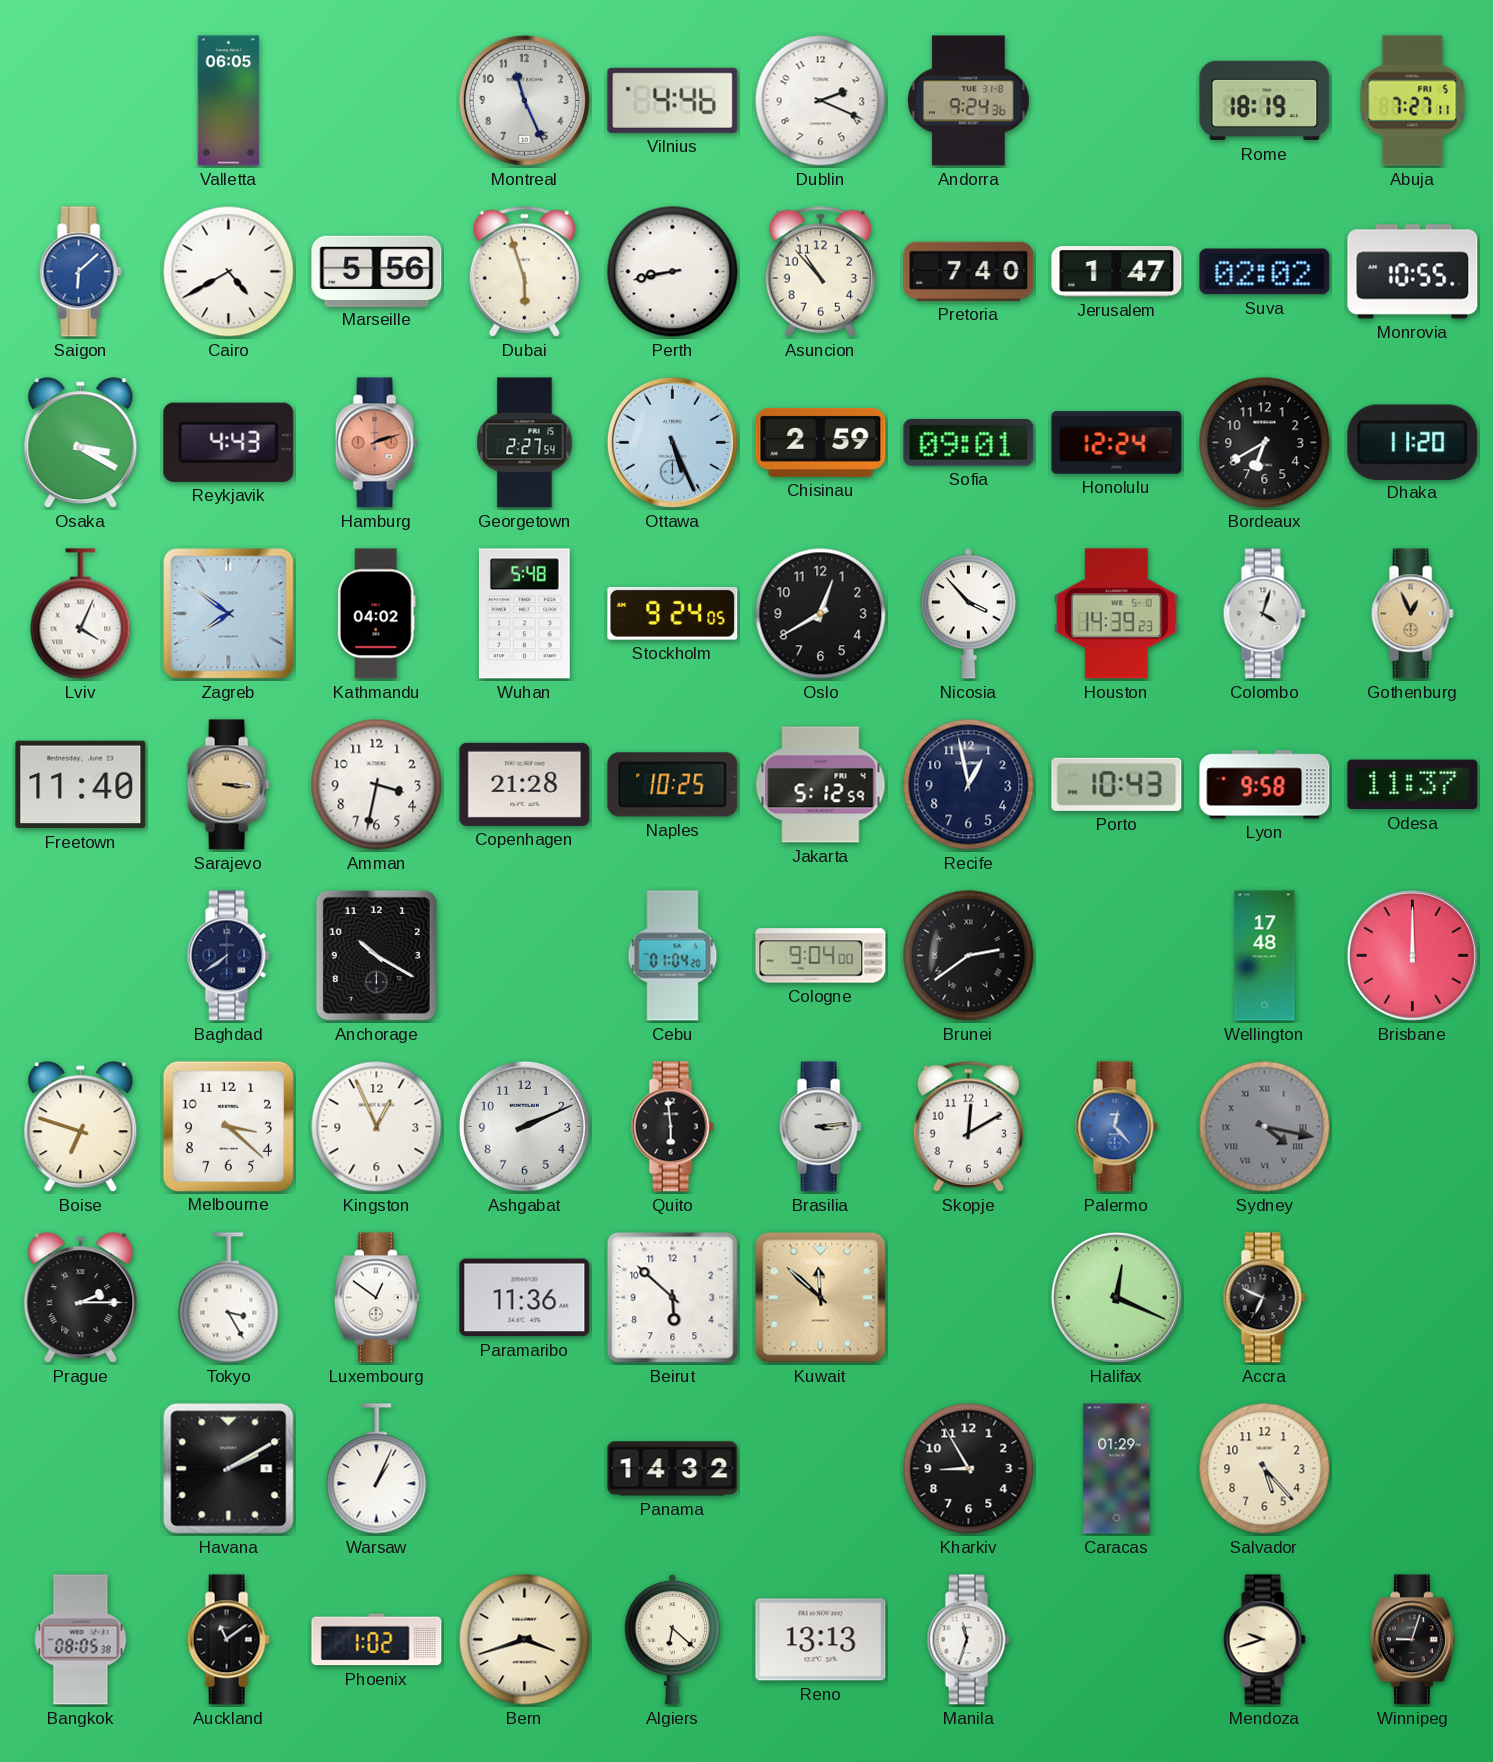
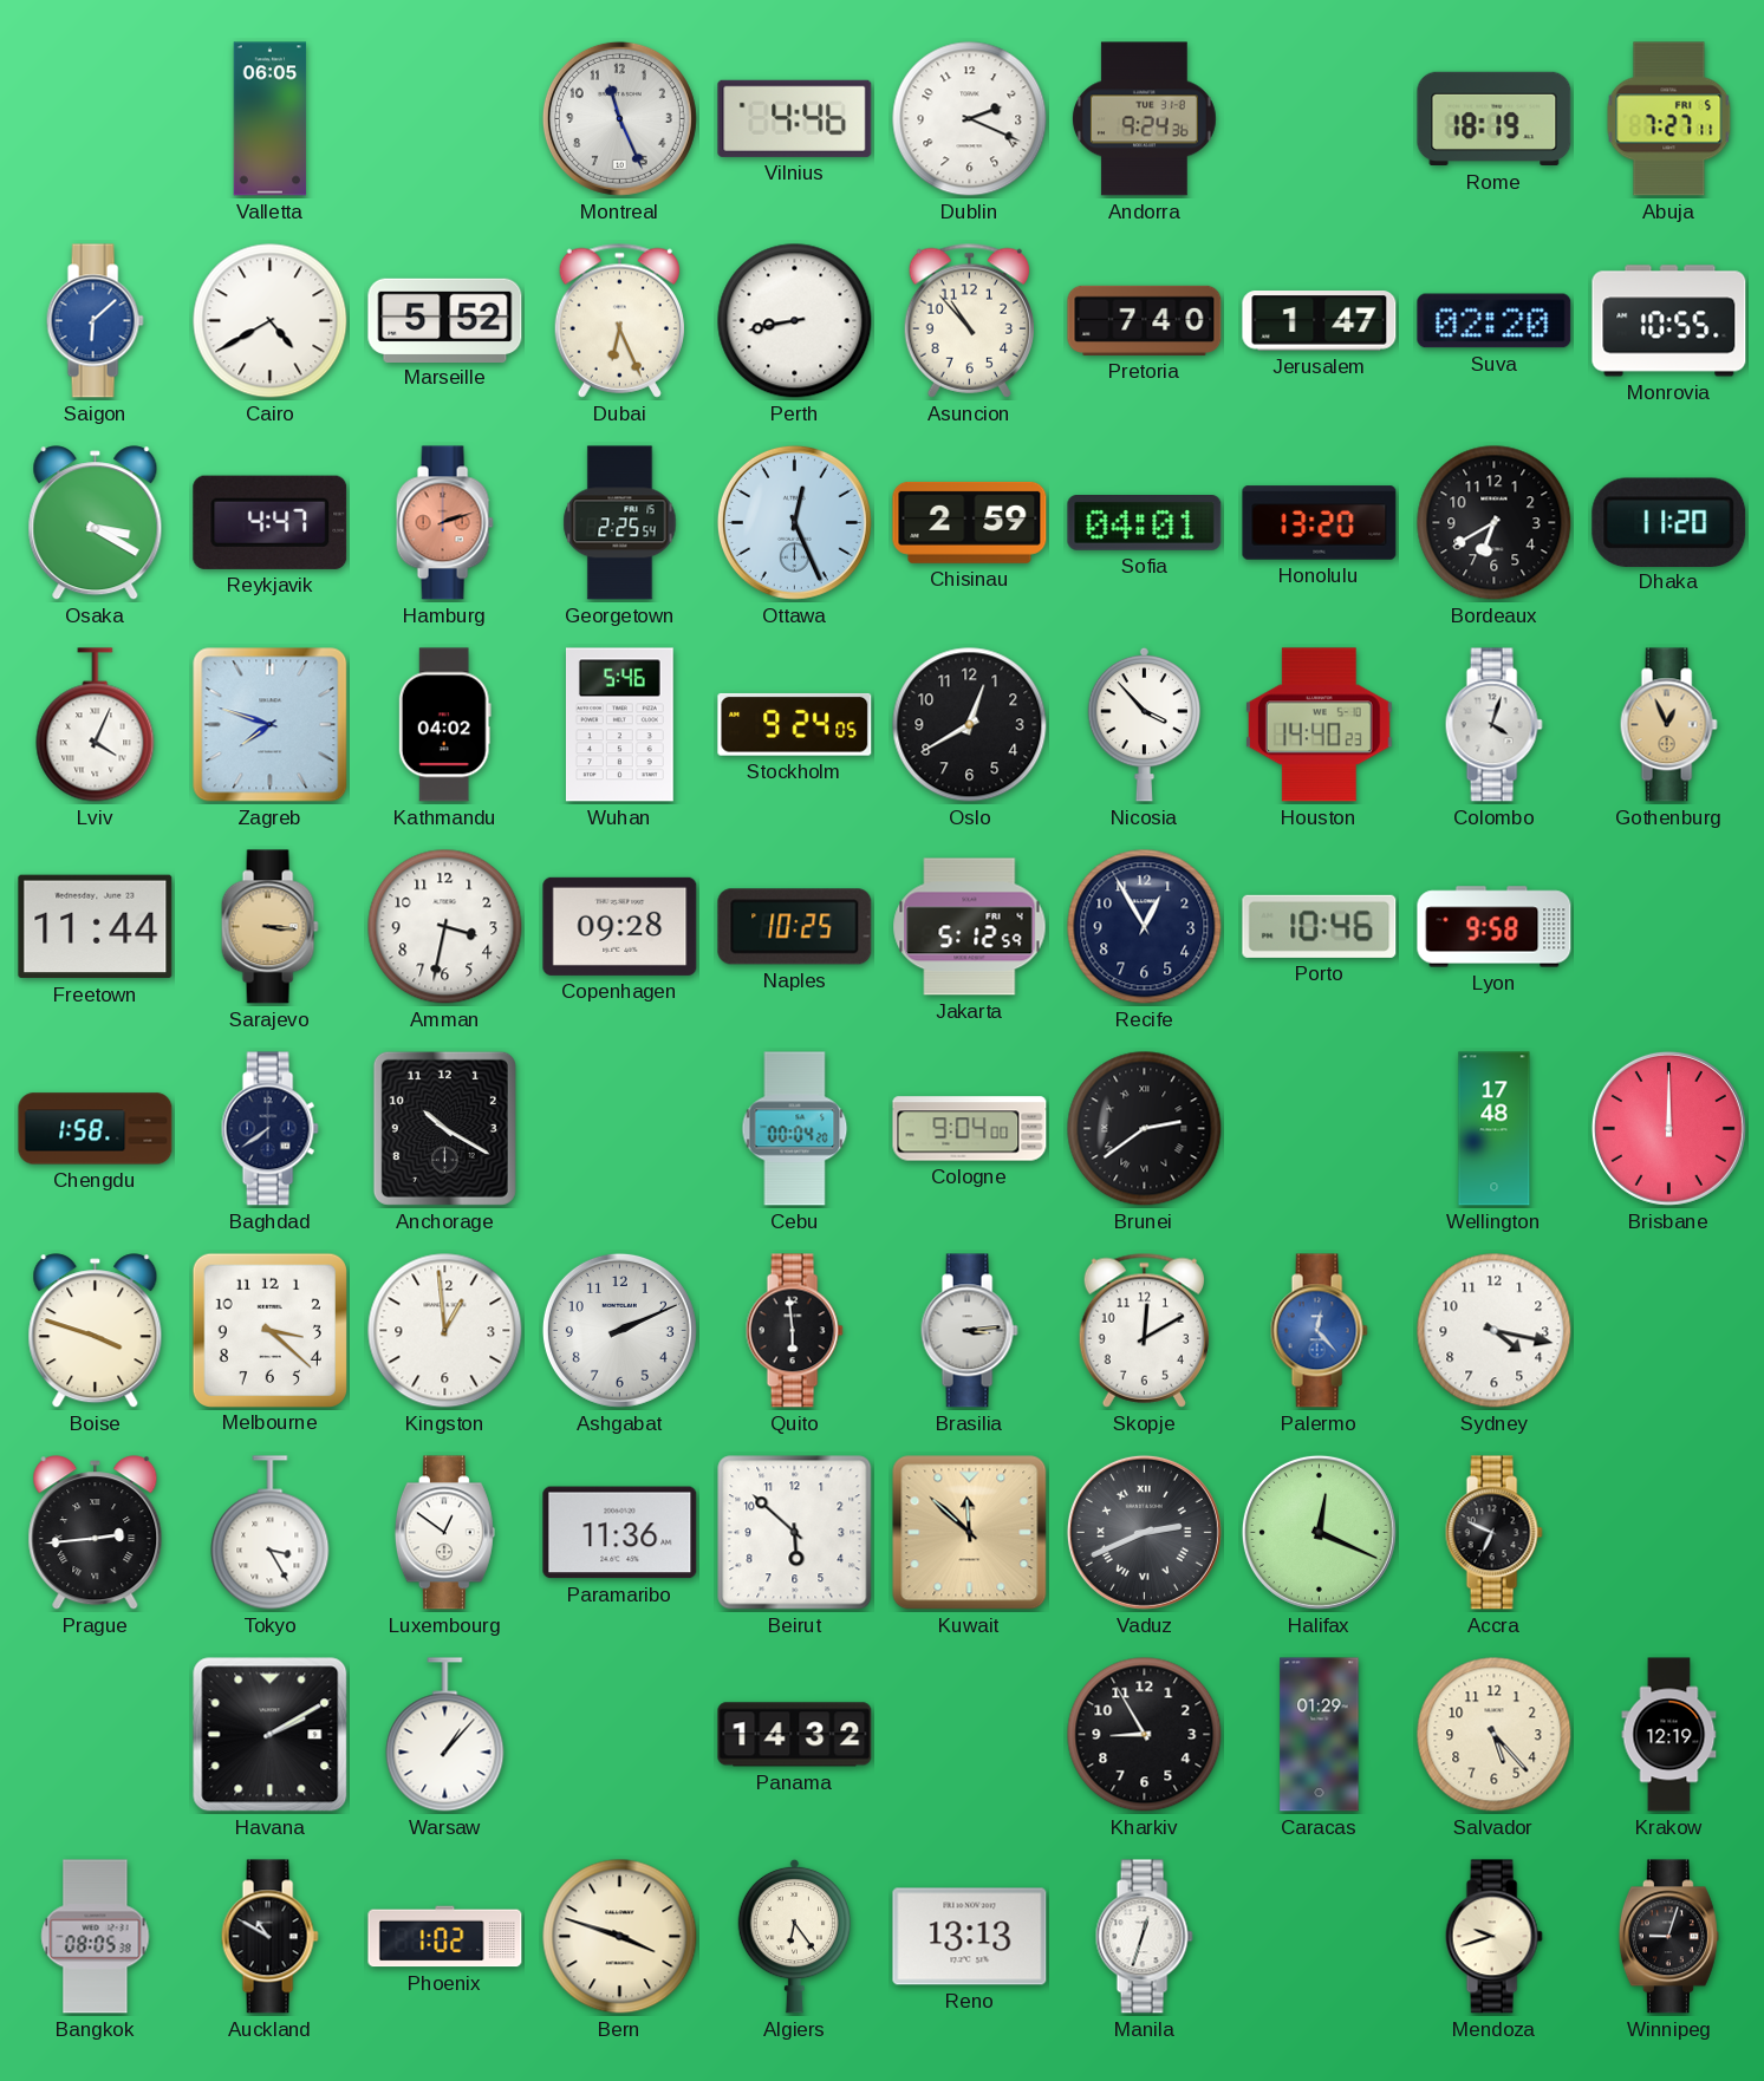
Marseille: 5:56 -> 5:52 (445, 320)
Dubai: 5:57 -> 6:26 (619, 320)
Suva: 02:02 -> 02:20 (1495, 321)
Reykjavik: 4:43 -> 4:47 (271, 522)
Georgetown: 2:27 -> 2:25 (620, 523)
Ottawa: 5:26 -> 12:26 (794, 522)
Sofia: 09:01 -> 04:01 (1145, 523)
Honolulu: 12:24 -> 13:20 (1320, 523)
Zagreb: 7:51 -> 7:48 (271, 725)
Wuhan: 5:48 -> 5:46 (619, 725)
Houston: 14:39 -> 14:40 (1319, 725)
Freetown: 11:40 -> 11:44 (96, 927)
Copenhagen: 21:28 -> 09:28 (620, 926)
Recife: 12:58 -> 12:55 (1145, 927)
Porto: 10:43 -> 10:46 (1320, 926)
Odesa: 11:37 -> none (1413, 785)
Chengdu: none -> 1:58 (96, 1129)
Cebu: 01:04 -> 00:04 (795, 1129)
Boise: 6:48 -> 3:48 (96, 1331)
Kingston: 12:56 -> 12:59 (445, 1331)
Sydney dial: grey -> white (1495, 1331)
Sydney numerals: Roman -> Arabic (1495, 1331)
Prague: 2:15 -> 2:44 (96, 1533)
Vaduz: none -> 2:41 (1144, 1532)
Warsaw: 1:04 -> 1:07 (445, 1735)
Krakow: none -> 12:19 (1669, 1735)
Auckland: 11:09 -> 10:50 (269, 1937)
Bern: 3:42 -> 3:48 (620, 1937)
Algiers: 6:22 -> 6:24 (795, 1936)
Manila: 11:33 -> 12:33 (1144, 1937)
